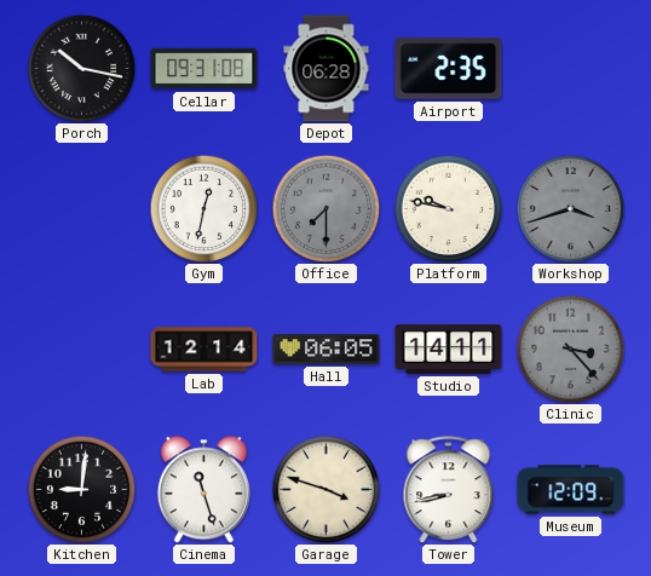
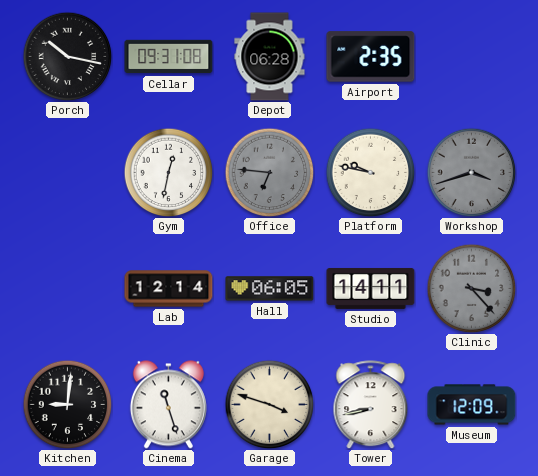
Office: 7:30 -> 6:46 (269, 172)
